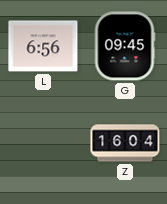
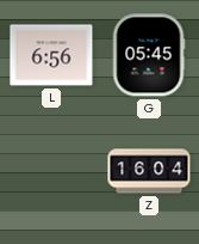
G: 09:45 -> 05:45 (149, 55)
